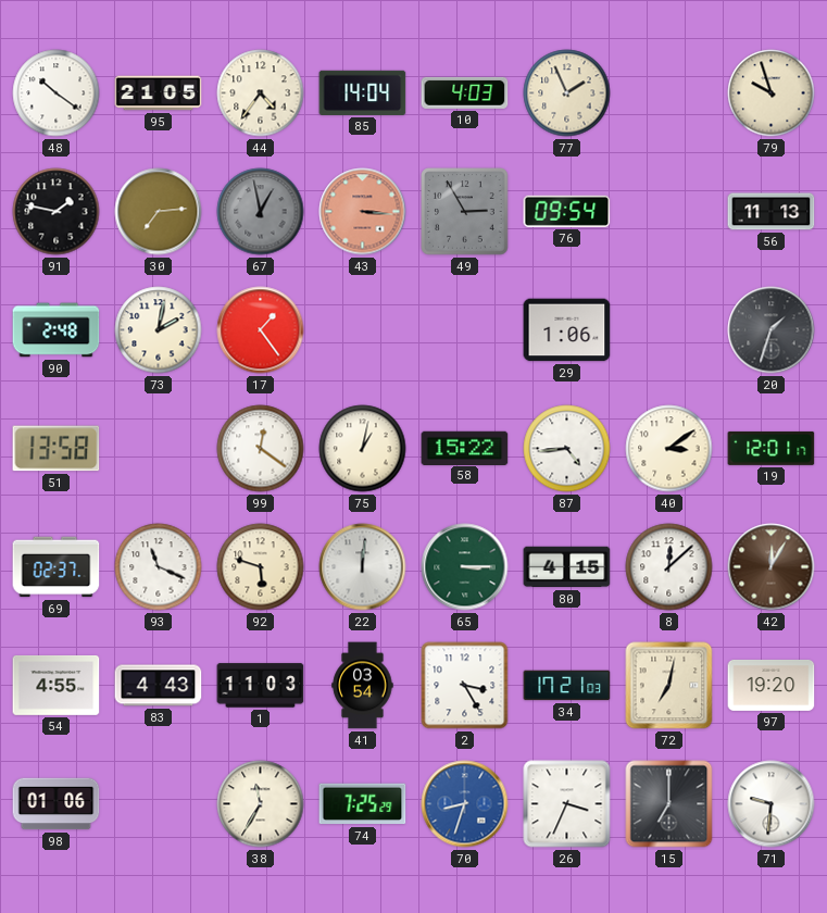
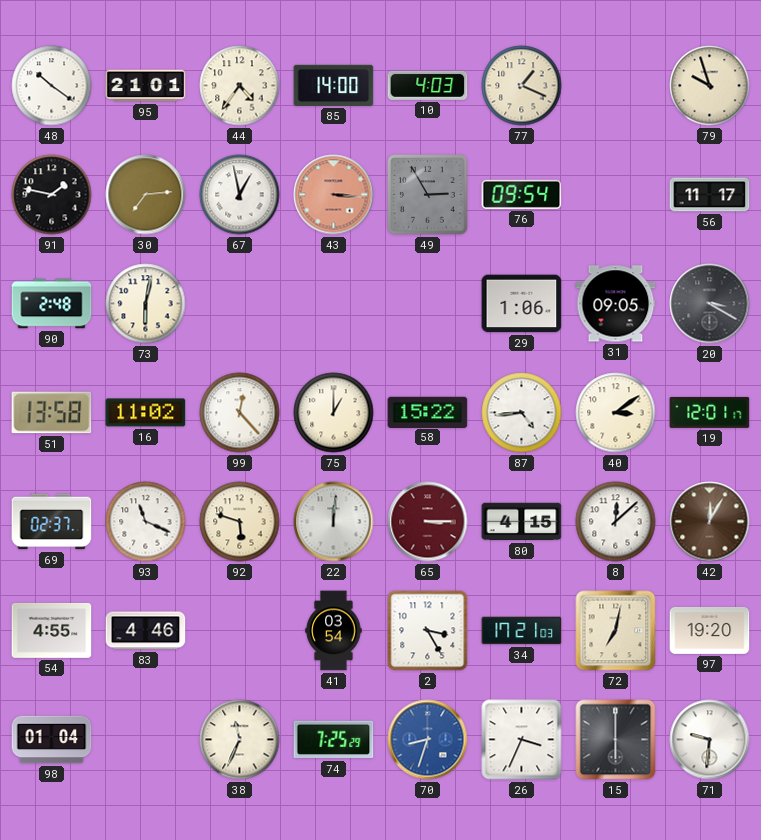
95: 21:05 -> 21:01 (146, 86)
85: 14:04 -> 14:00 (334, 85)
77: 1:56 -> 1:19 (522, 86)
67 dial: grey -> white (240, 195)
56: 11:13 -> 11:17 (710, 195)
73: 2:02 -> 6:02 (146, 304)
17: 1:24 -> none (261, 330)
31: none -> 09:05 (616, 304)
20: 1:33 -> 3:20 (710, 304)
16: none -> 11:02 (146, 413)
99: 12:21 -> 12:23 (240, 413)
75: 1:02 -> 1:00 (334, 413)
65 dial: green -> burgundy (428, 522)
83: 4:43 -> 4:46 (146, 631)
1: 11:03 -> none (261, 686)
98: 01:06 -> 01:04 (52, 740)
38: 11:35 -> 11:34 (240, 740)
15: 7:00 -> 6:00 (616, 740)
